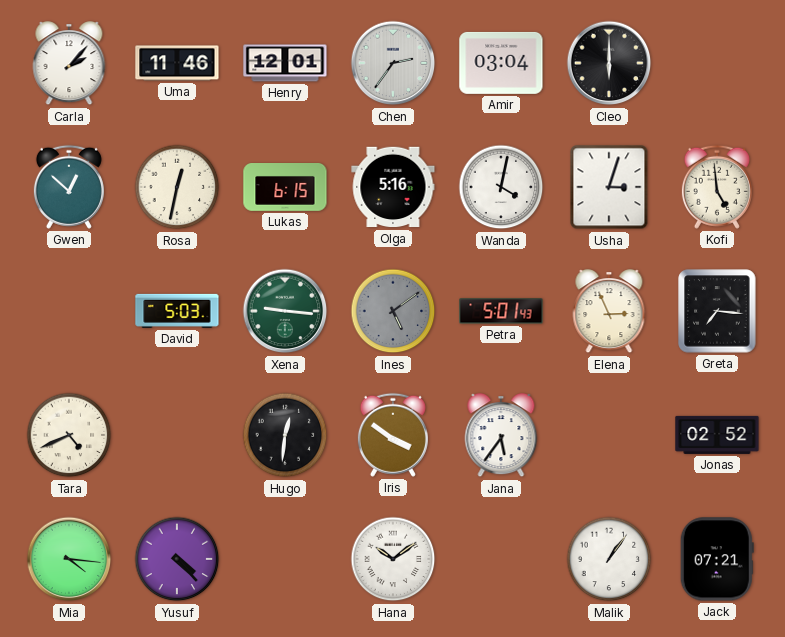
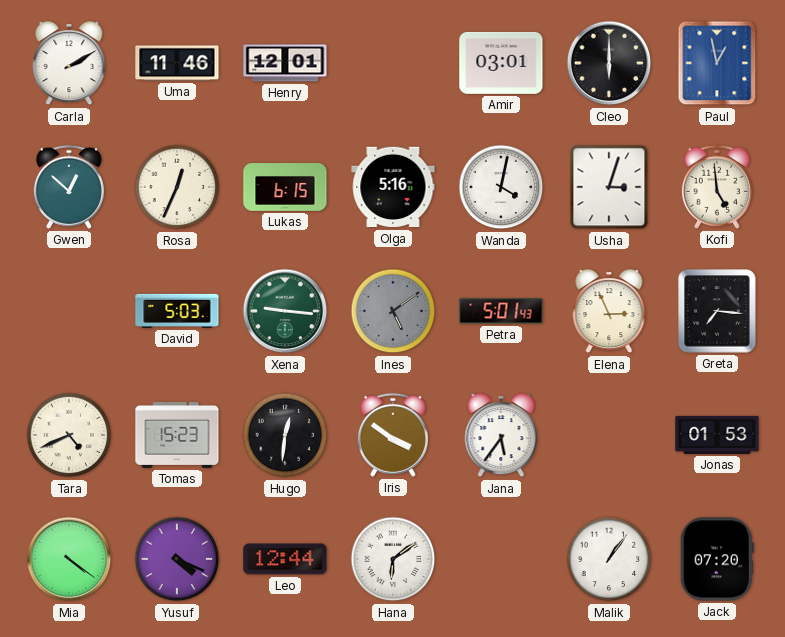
Carla: 2:07 -> 2:10 (69, 64)
Chen: 2:36 -> none (393, 63)
Amir: 03:04 -> 03:01 (501, 63)
Paul: none -> 12:58 (717, 63)
Rosa: 12:32 -> 12:34 (177, 187)
Tomas: none -> 15:23 (177, 435)
Jonas: 02:52 -> 01:53 (717, 435)
Mia: 4:16 -> 4:21 (69, 559)
Yusuf: 4:23 -> 4:19 (177, 559)
Leo: none -> 12:44 (285, 559)
Hana: 10:09 -> 6:09 (393, 559)
Jack: 07:21 -> 07:20 (717, 559)
